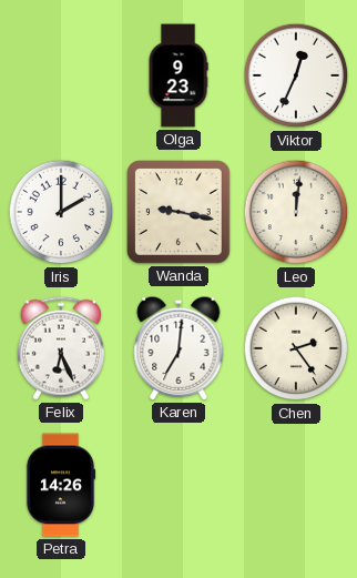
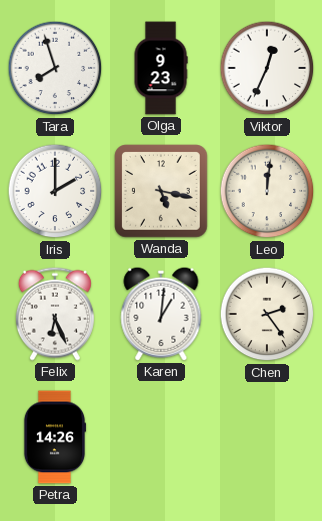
Tara: none -> 7:57 (55, 68)
Wanda: 9:17 -> 5:17 (161, 191)
Karen: 7:01 -> 1:01 (161, 314)
